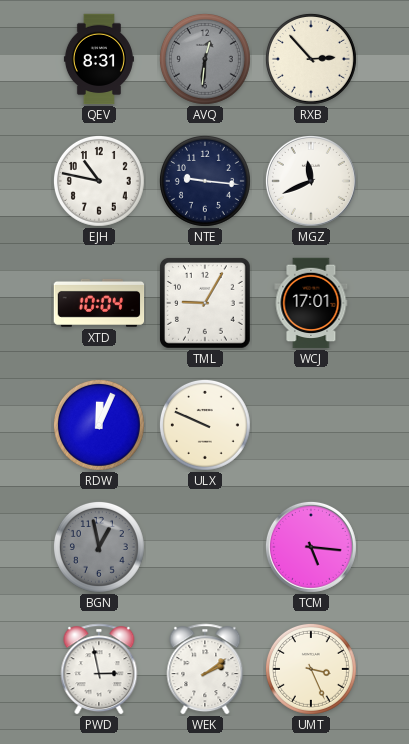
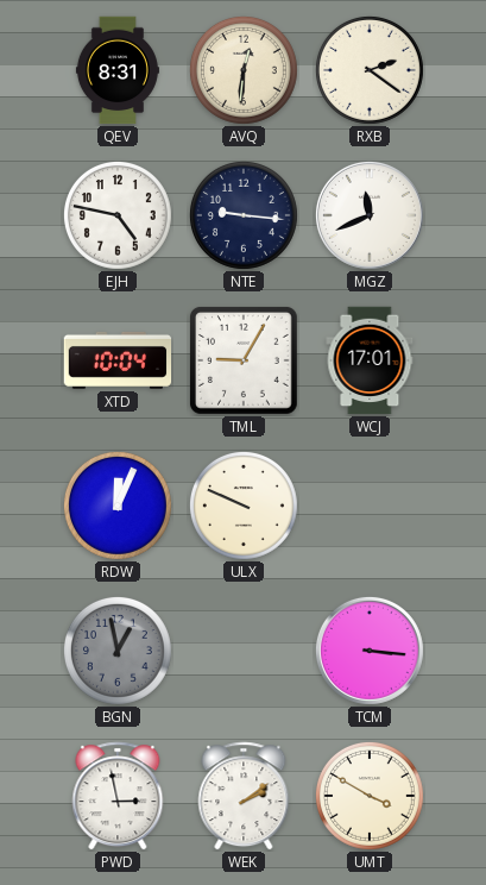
AVQ dial: grey -> cream (244, 70)
RXB: 2:53 -> 2:21 (370, 70)
EJH: 10:47 -> 4:47 (118, 215)
TCM: 5:16 -> 3:16 (370, 651)
UMT: 3:26 -> 3:50 (370, 796)
